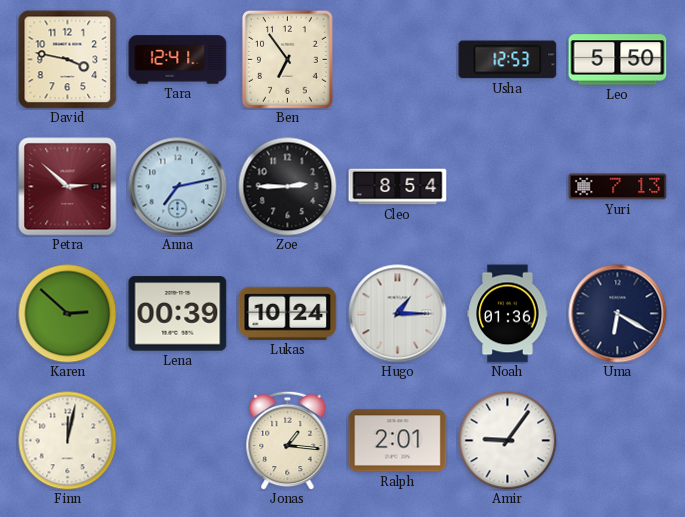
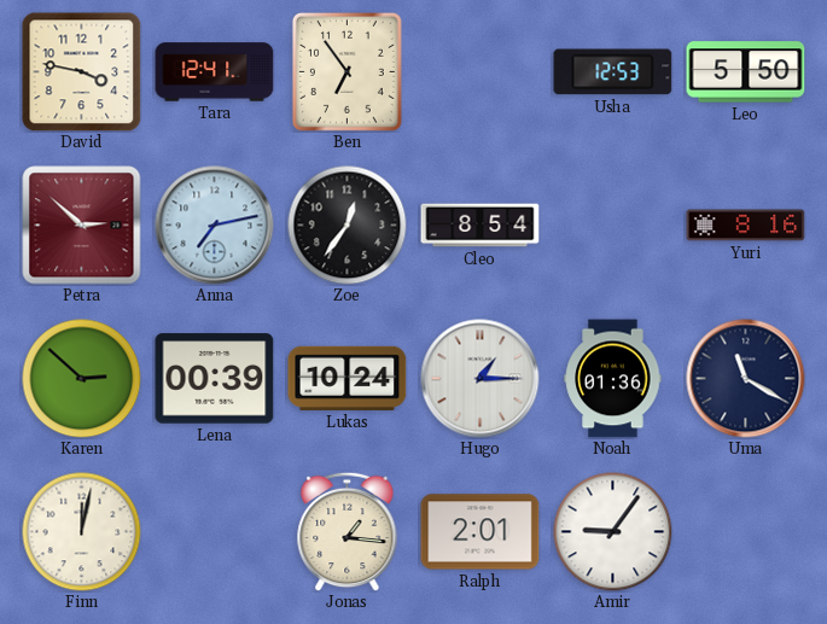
Zoe: 2:45 -> 12:36 (348, 226)
Yuri: 7:13 -> 8:16 (746, 226)
Uma: 6:20 -> 11:20 (746, 379)
